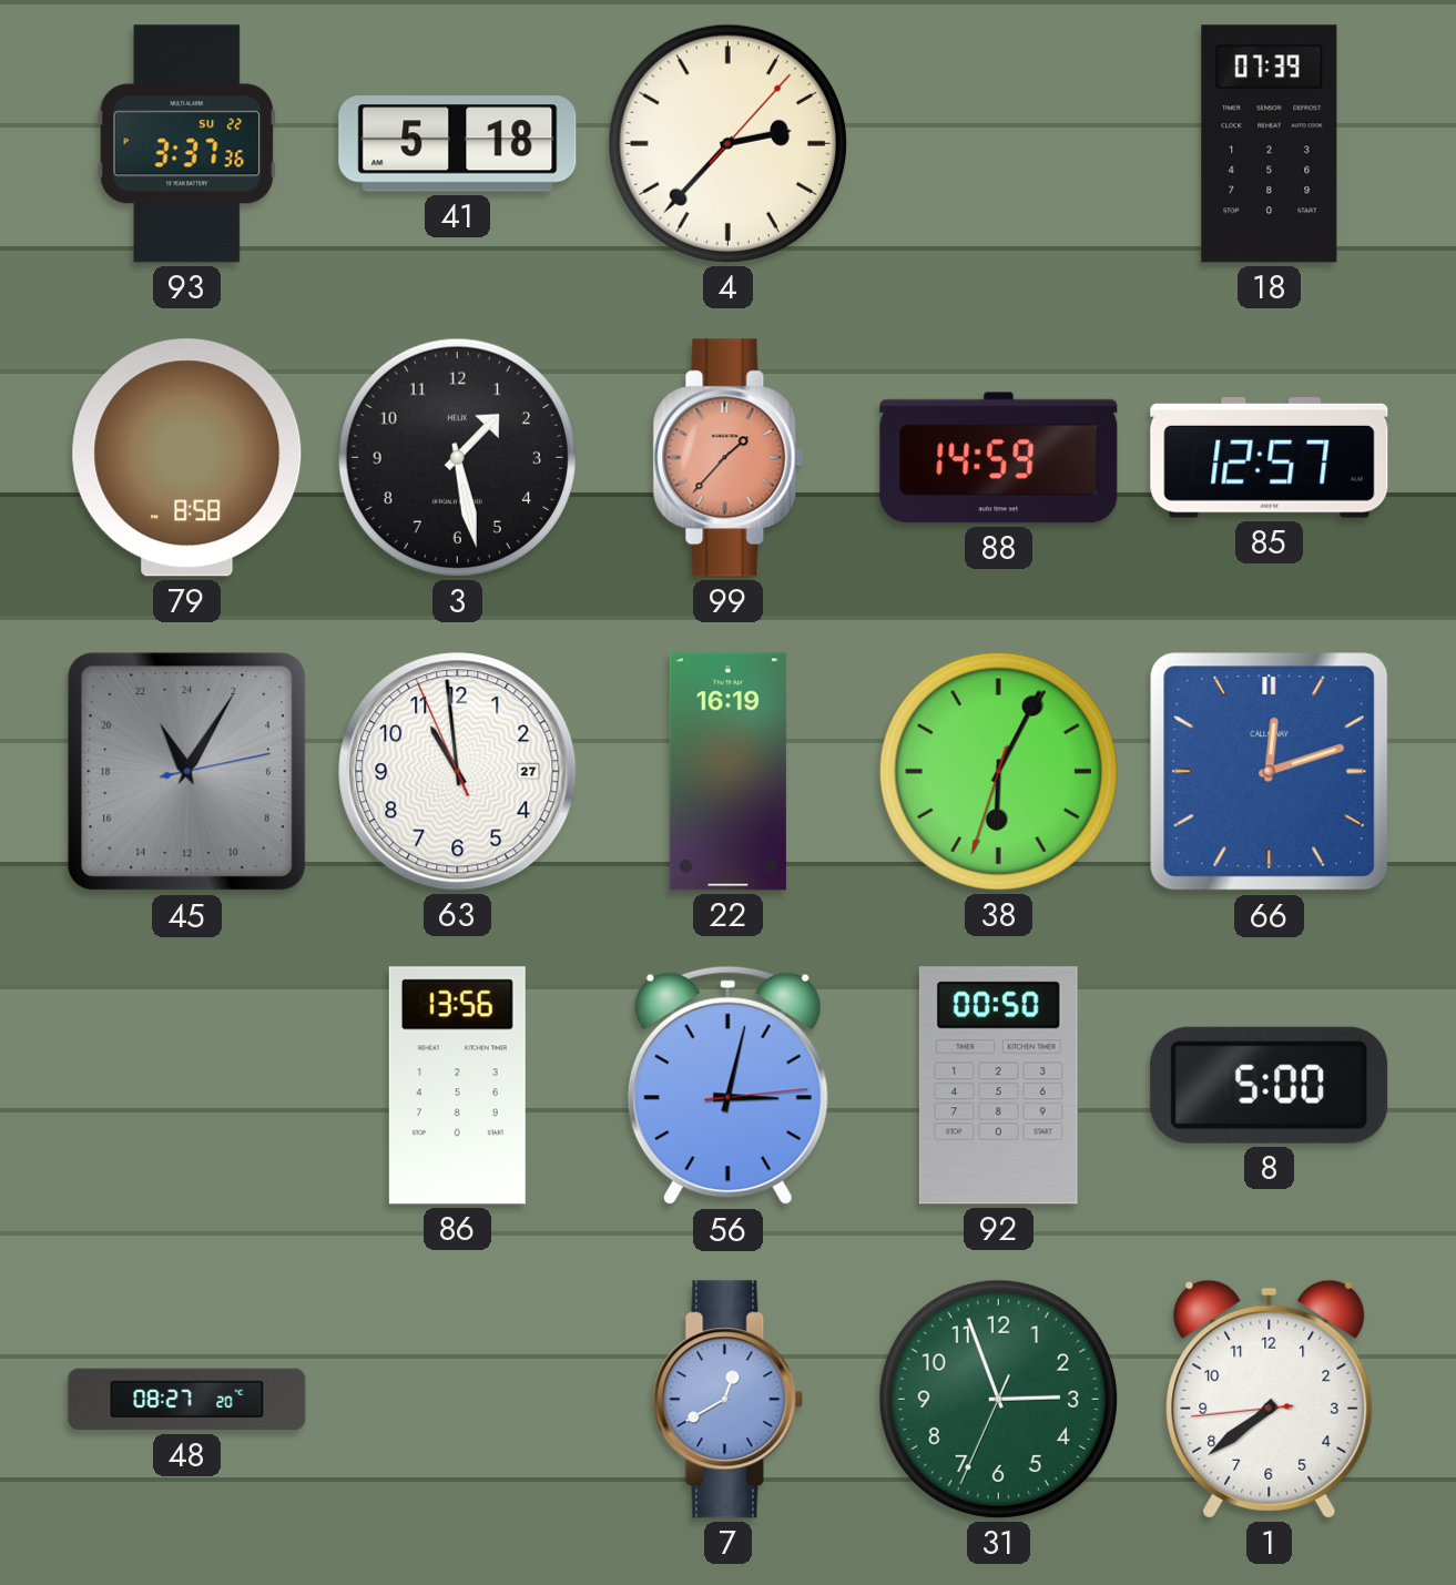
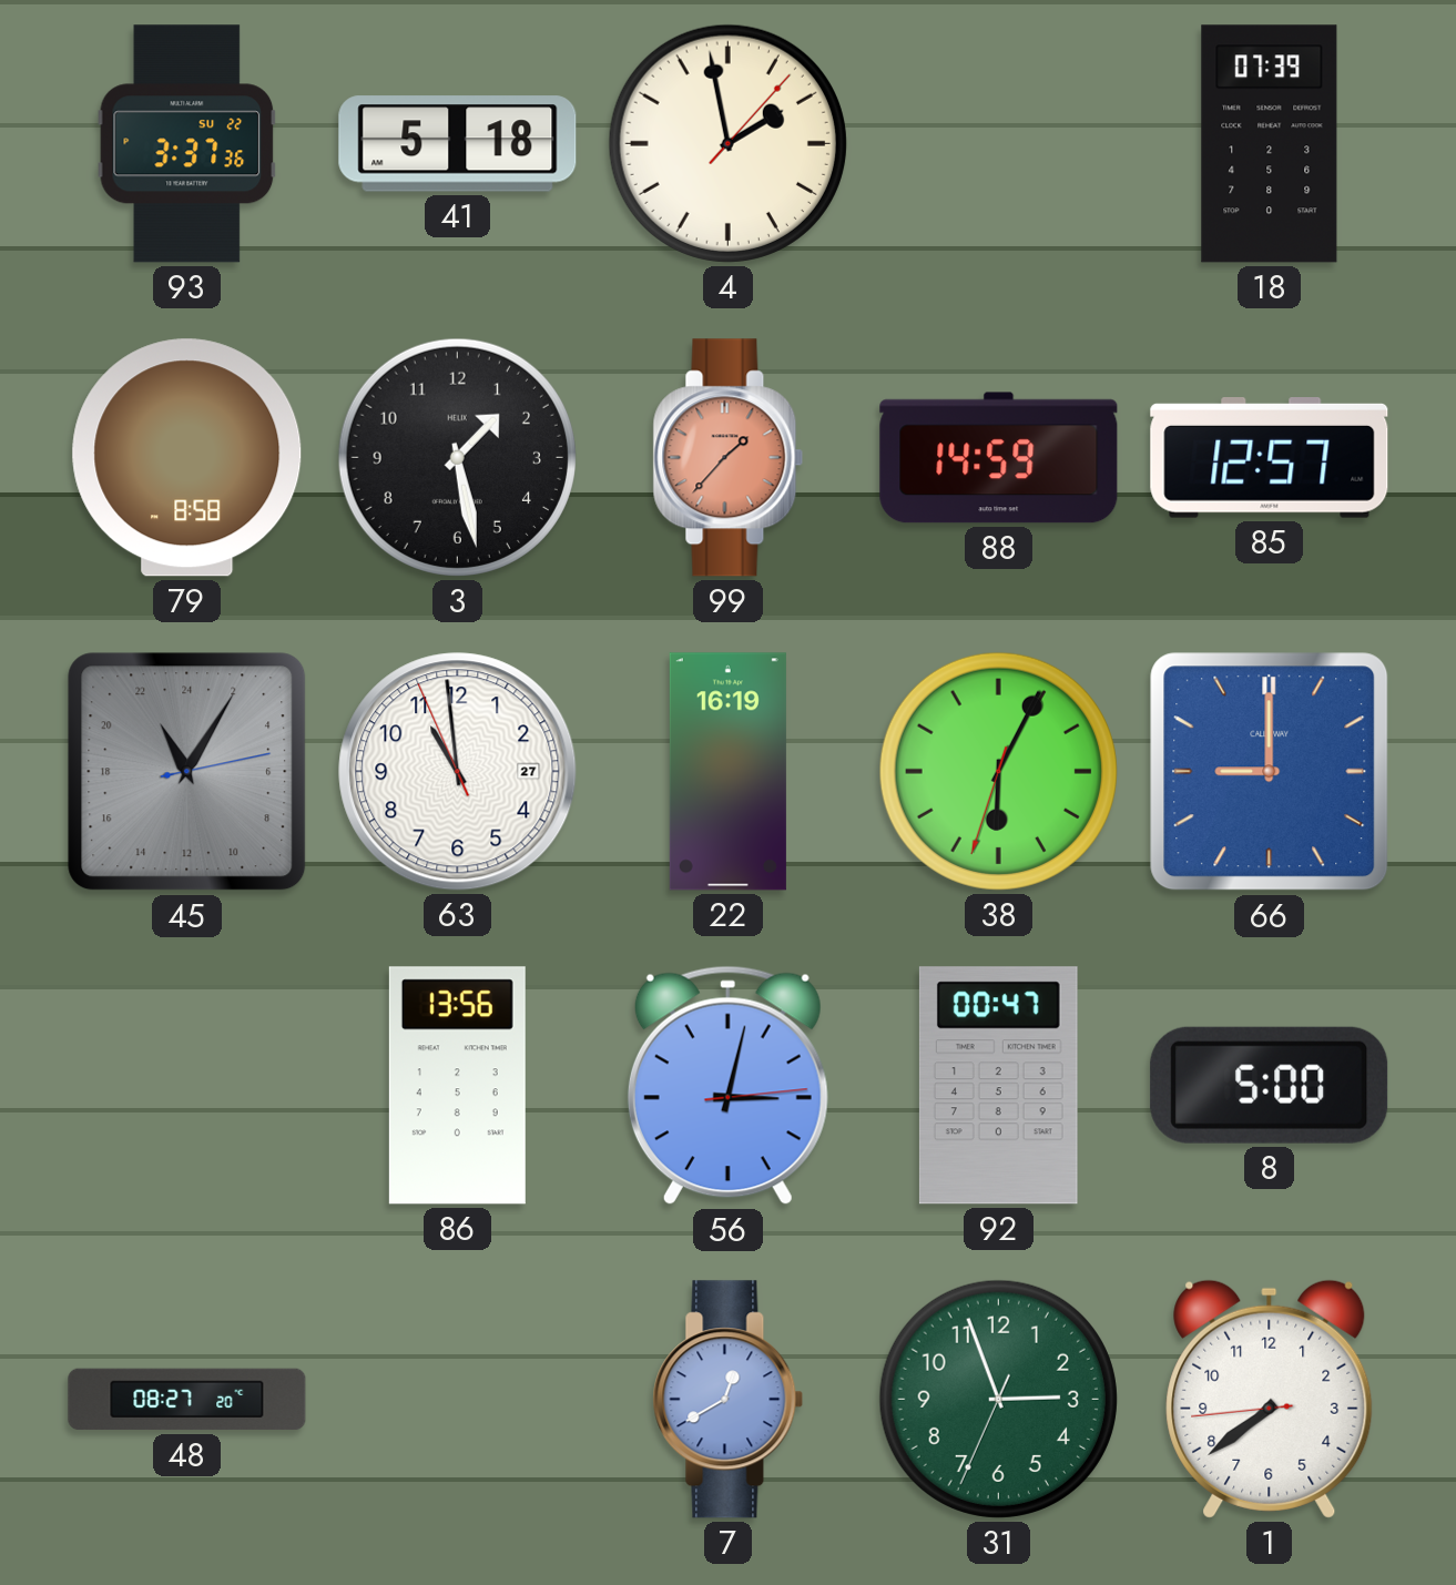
4: 2:37 -> 1:58 (727, 143)
66: 12:12 -> 9:00 (1270, 772)
92: 00:50 -> 00:47 (998, 1086)
